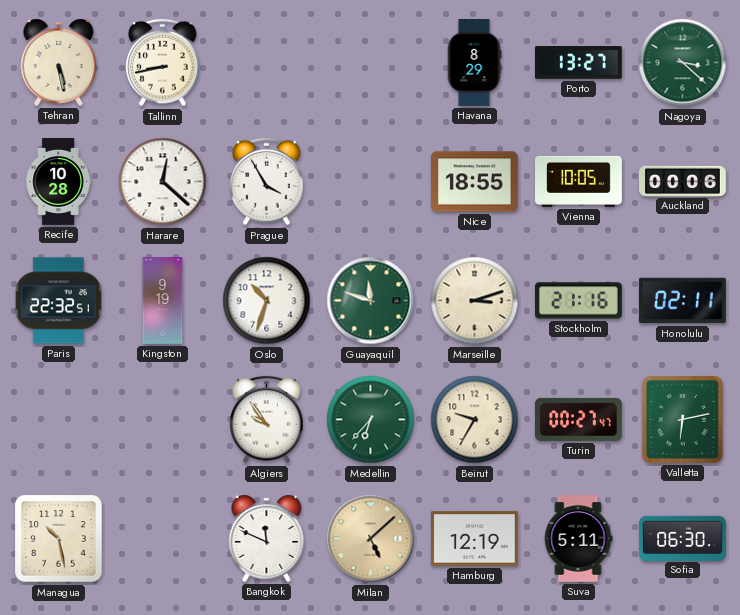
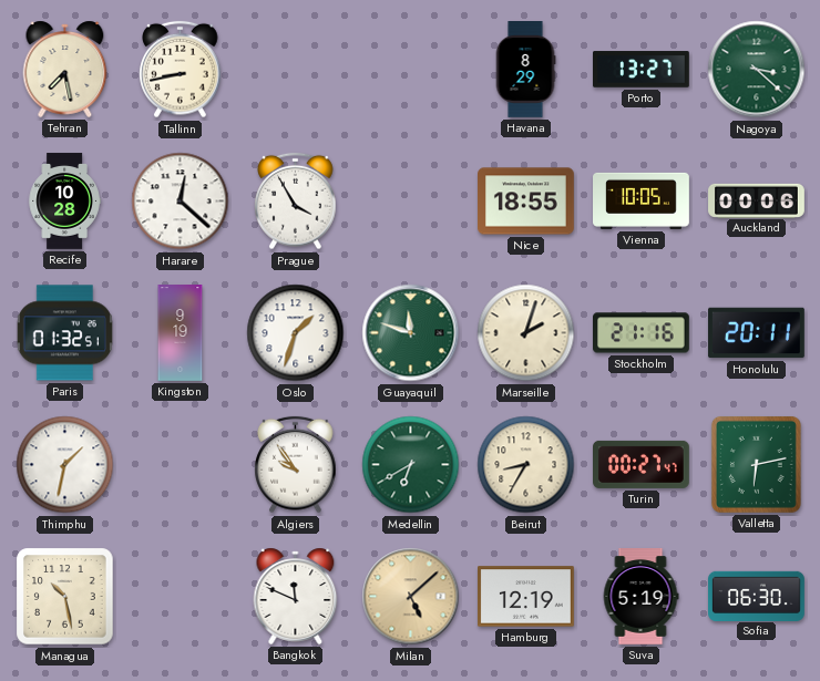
Tehran: 5:28 -> 7:28 (65, 69)
Paris: 22:32 -> 01:32 (64, 333)
Oslo: 10:33 -> 1:33 (296, 333)
Marseille: 3:12 -> 2:03 (526, 333)
Honolulu: 02:11 -> 20:11 (757, 333)
Thimphu: none -> 1:32 (65, 465)
Medellin: 6:37 -> 6:40 (411, 465)
Beirut: 9:35 -> 8:35 (526, 465)
Suva: 5:11 -> 5:19 (640, 597)
